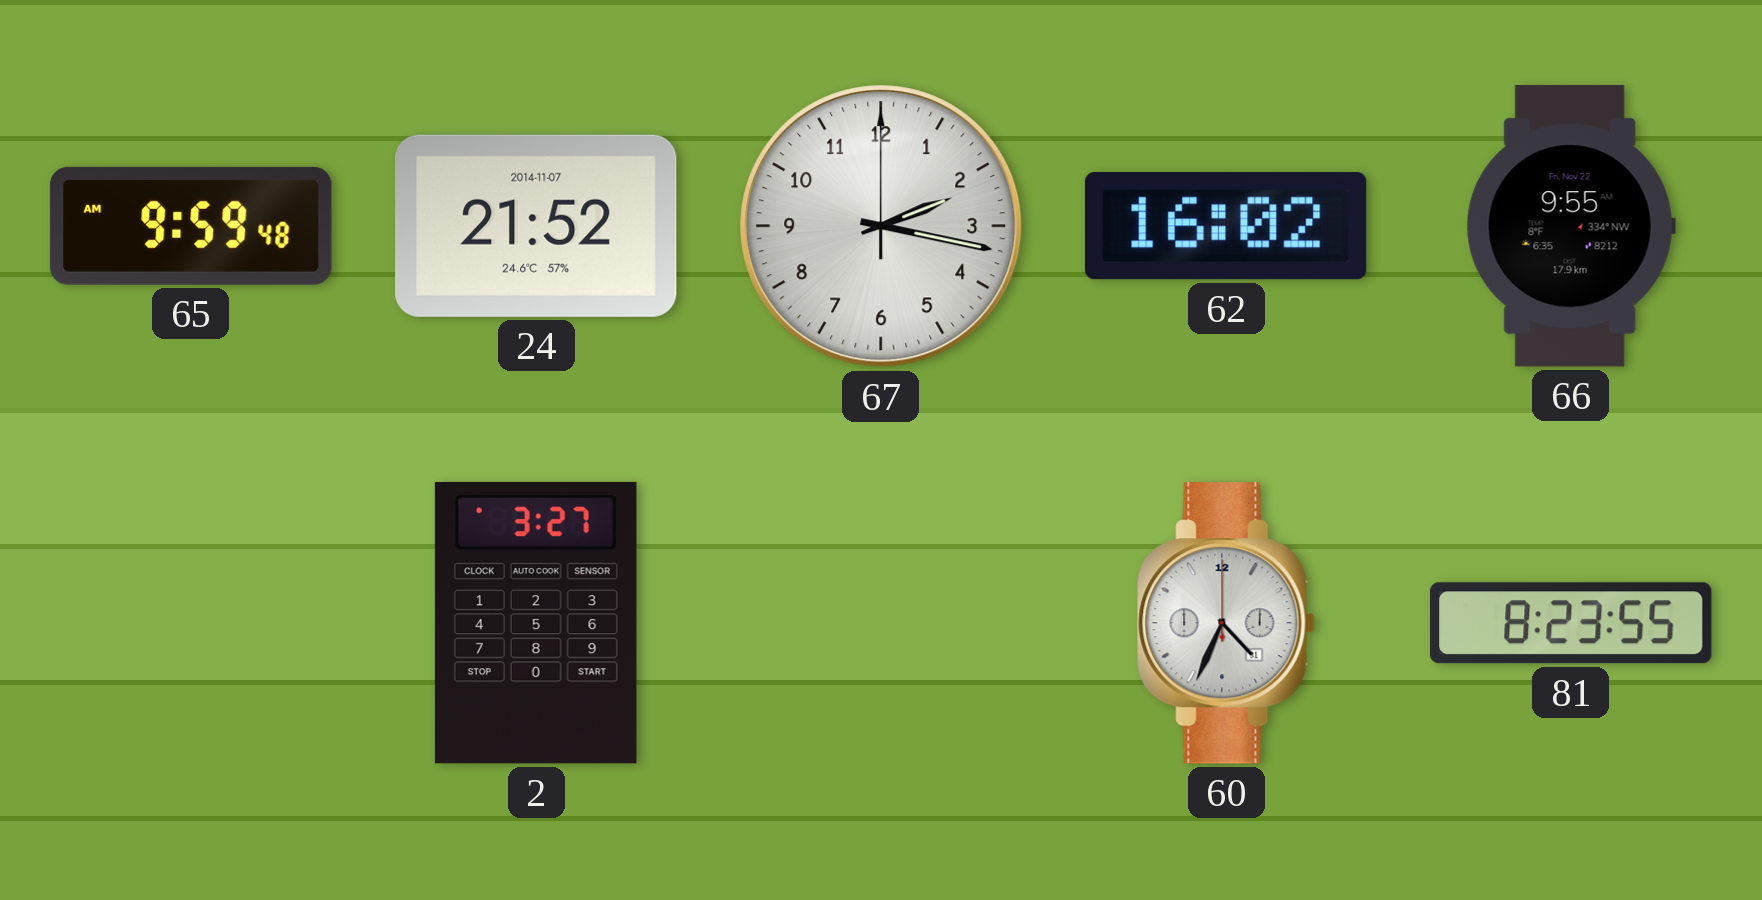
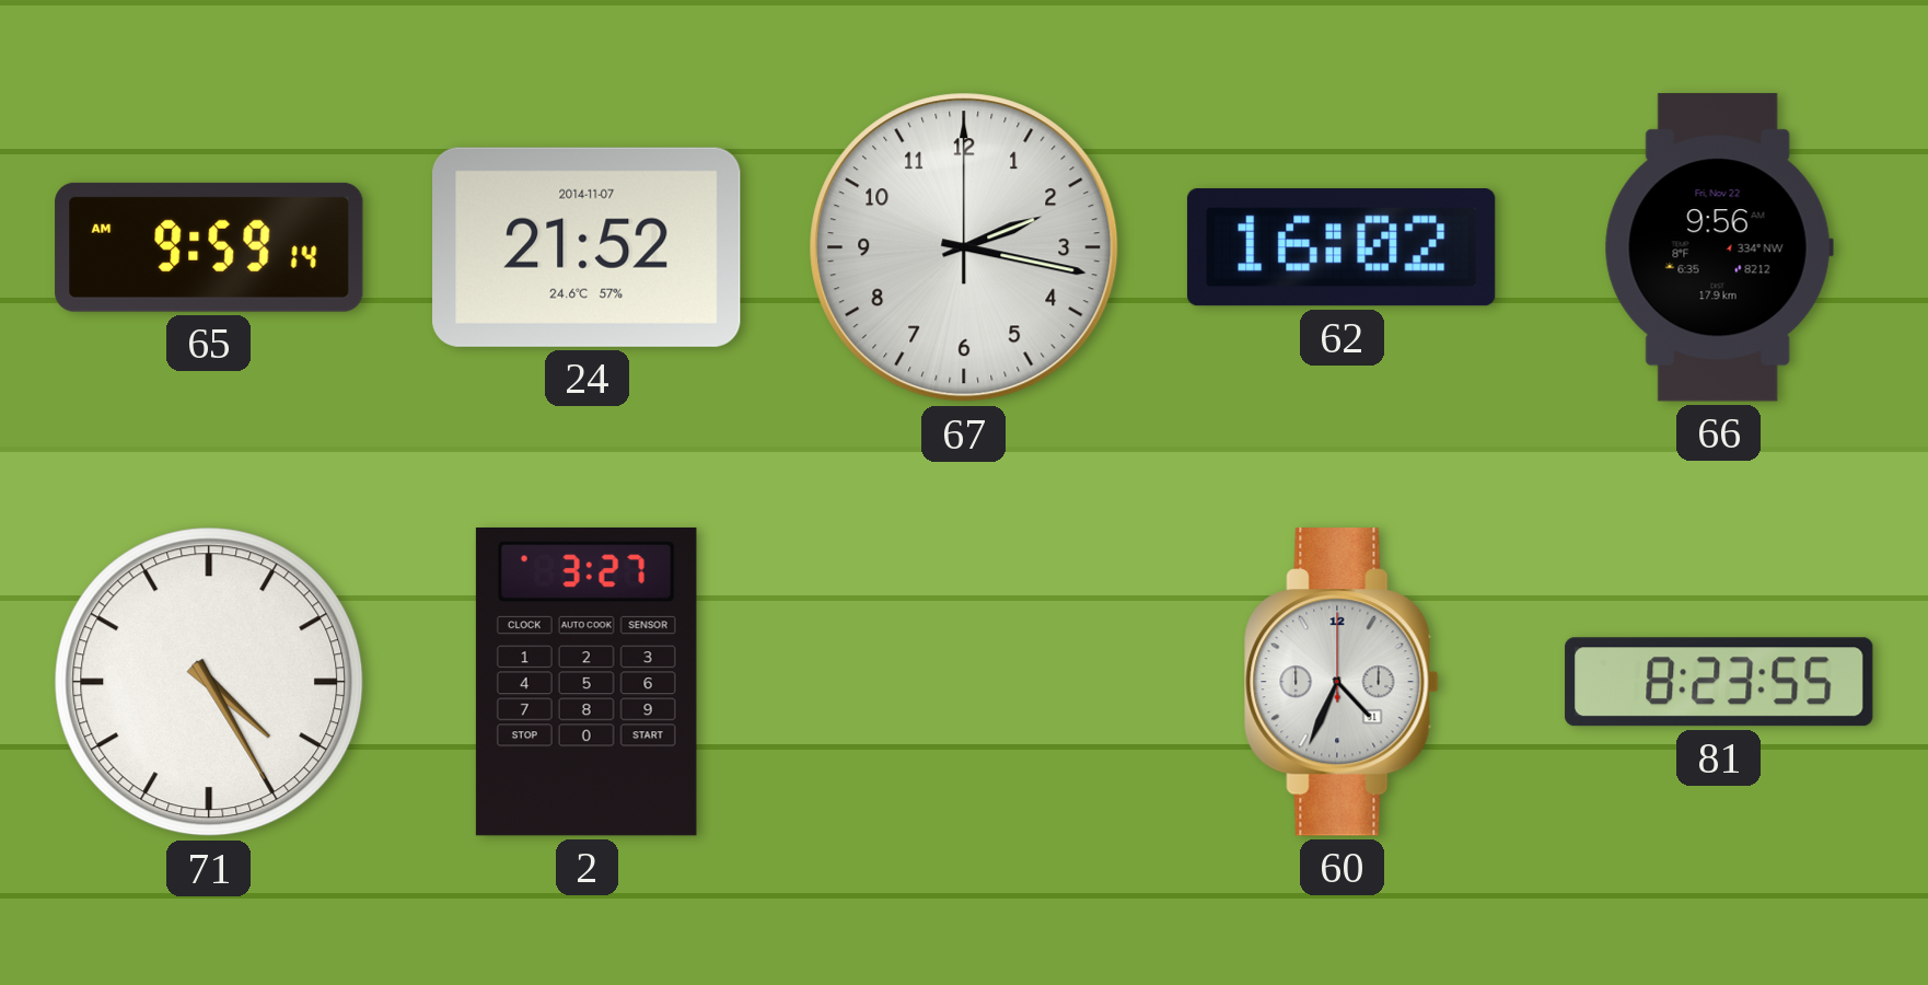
65: 9:59:48 AM -> 9:59:14 AM (209, 247)
66: 9:55 -> 9:56 (1719, 247)
71: none -> 4:25 (209, 682)
